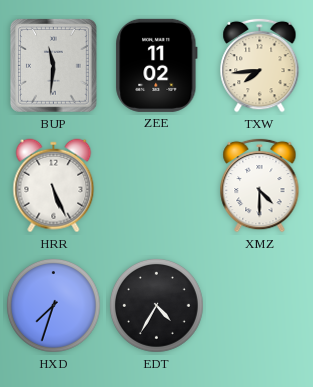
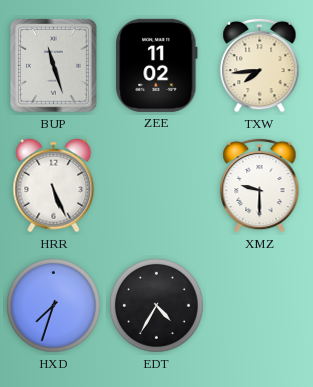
BUP: 11:31 -> 11:27 (53, 66)
XMZ: 4:30 -> 9:30 (260, 185)
